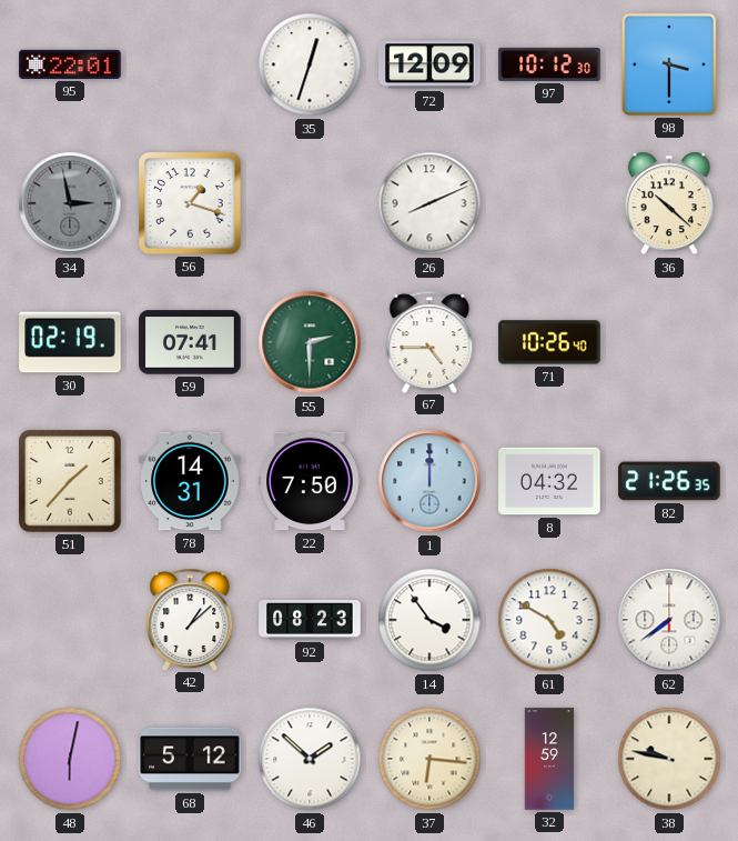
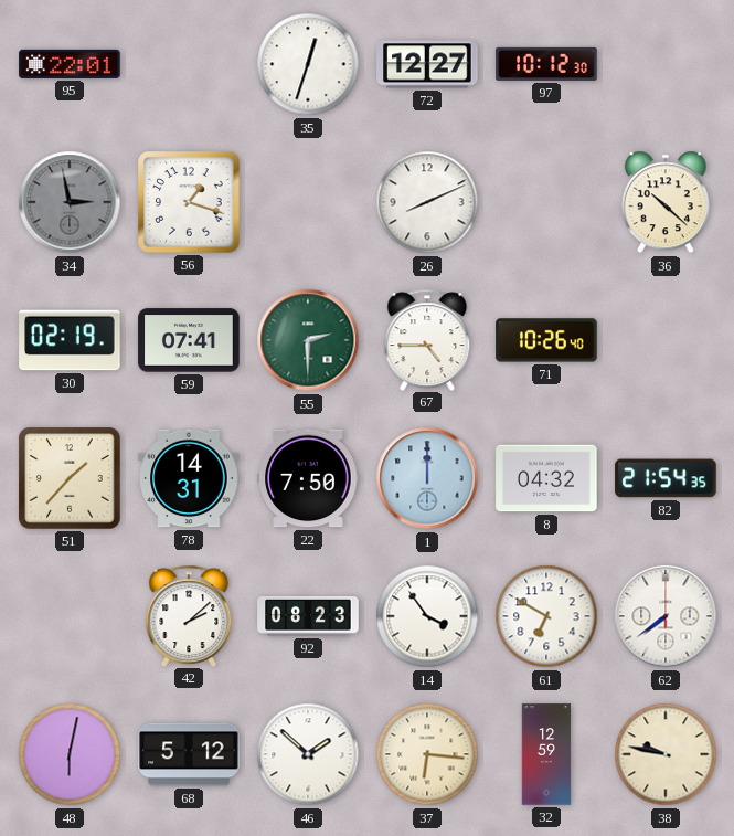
72: 12:09 -> 12:27 (427, 64)
98: 3:30 -> none (669, 64)
82: 21:26 -> 21:54 (666, 478)
42: 1:08 -> 2:08 (189, 615)
61: 4:50 -> 6:50 (546, 616)
